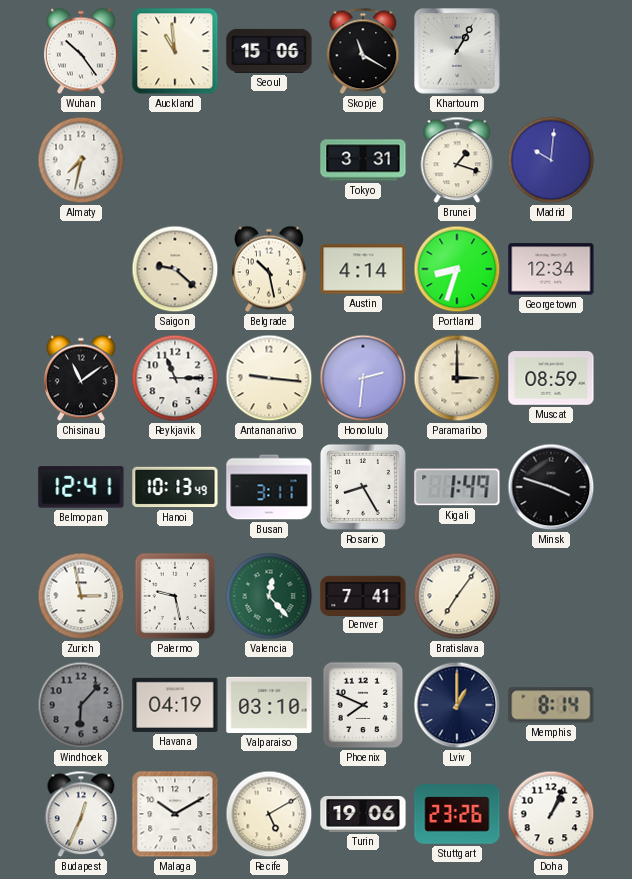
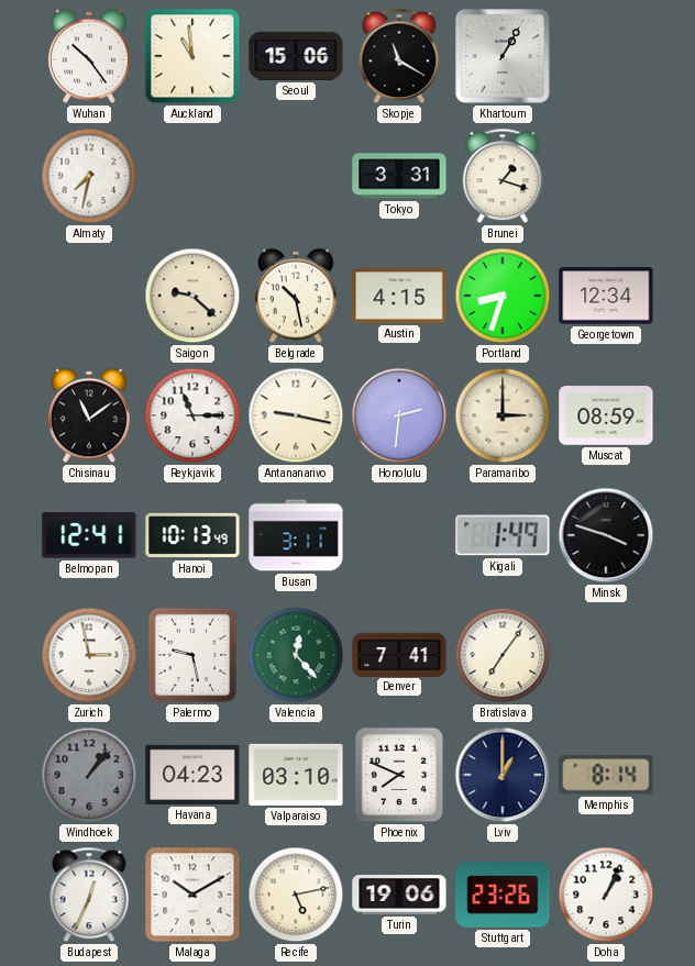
Madrid: 10:01 -> none (551, 160)
Austin: 4:14 -> 4:15 (399, 296)
Antananarivo: 9:16 -> 9:17 (296, 415)
Rosario: 8:25 -> none (363, 487)
Windhoek: 6:07 -> 1:07 (89, 775)
Havana: 04:19 -> 04:23 (192, 775)
Recife: 5:10 -> 5:13 (296, 895)
